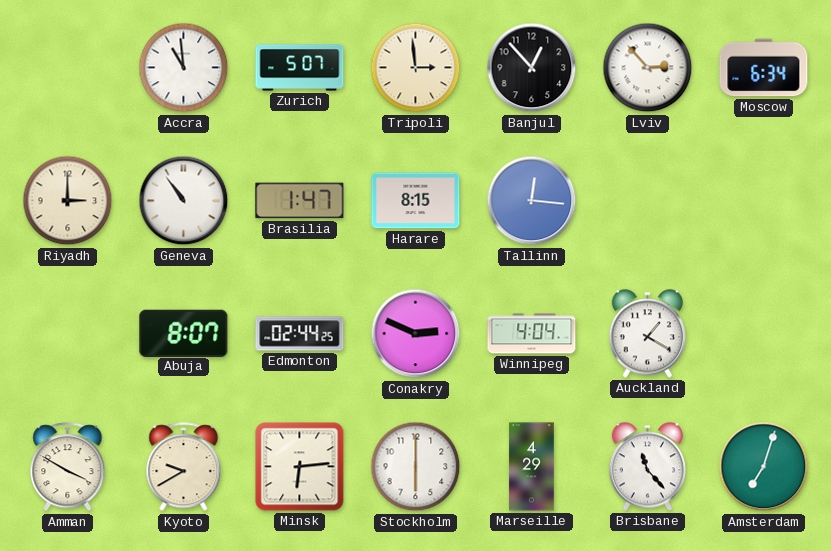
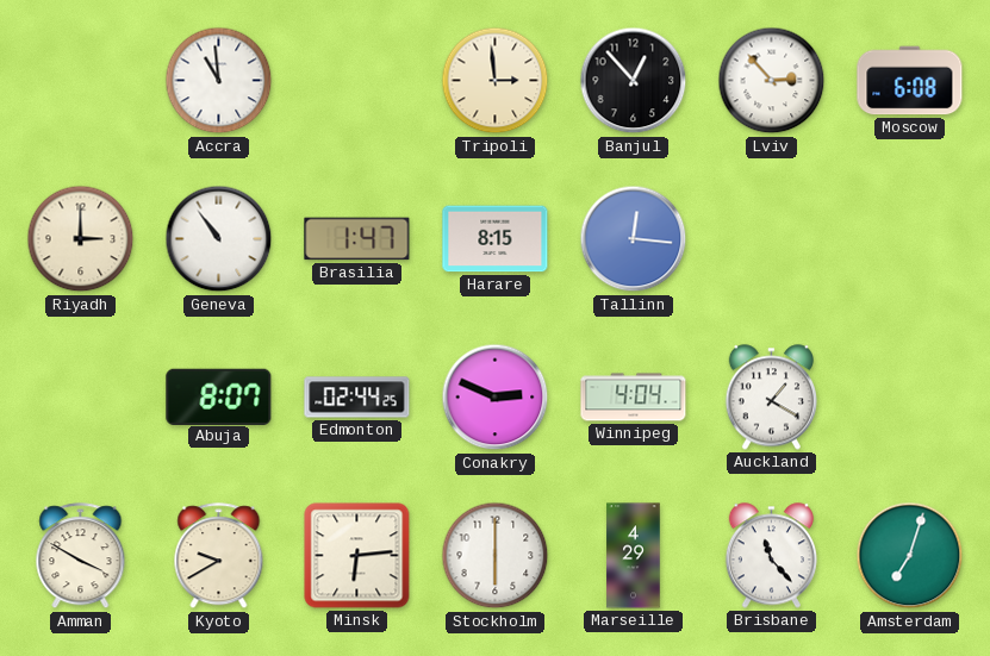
Zurich: 5:07 -> none (300, 68)
Moscow: 6:34 -> 6:08 (910, 81)
